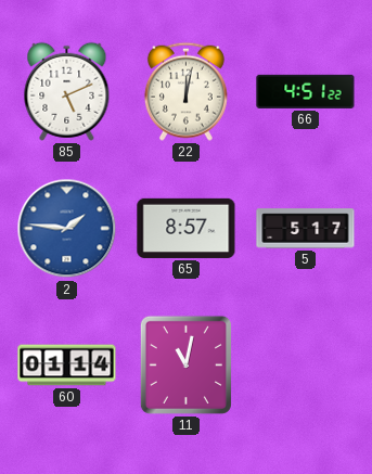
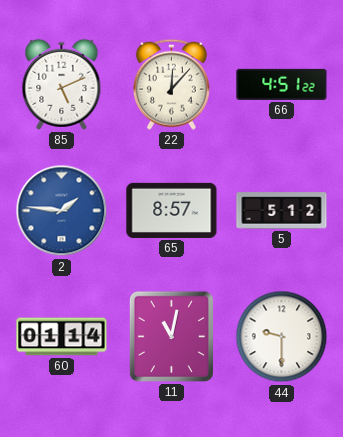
22: 12:02 -> 12:07 (171, 84)
5: 5:17 -> 5:12 (282, 211)
44: none -> 9:30 (282, 337)
